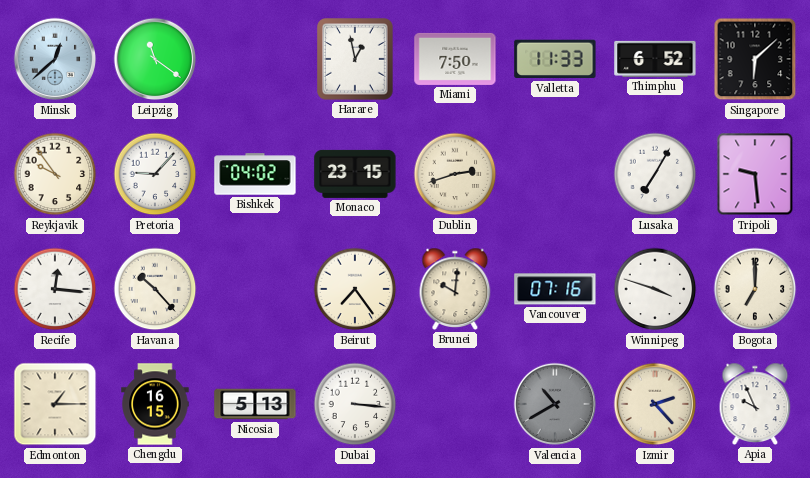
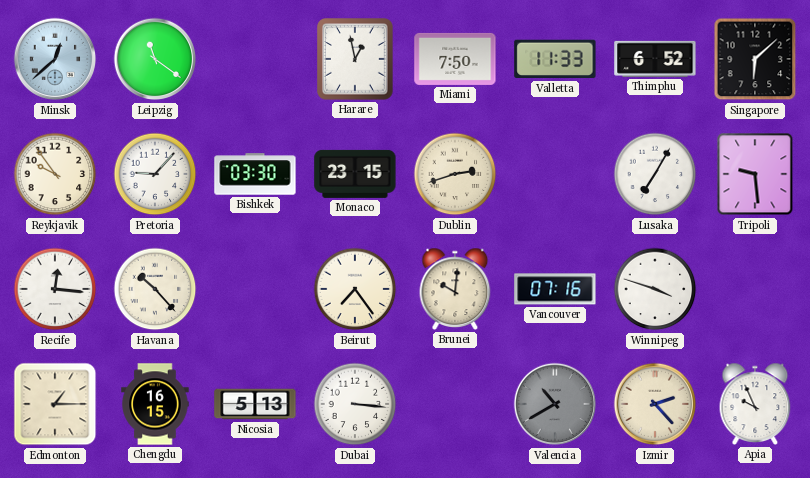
Bishkek: 04:02 -> 03:30 (255, 174)
Bogota: 7:00 -> none (755, 289)
